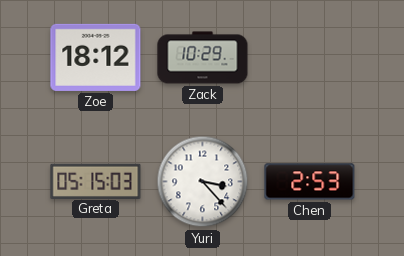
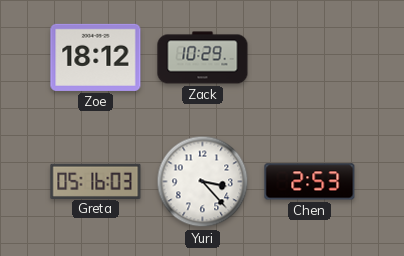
Greta: 05:15 -> 05:16 (96, 181)
